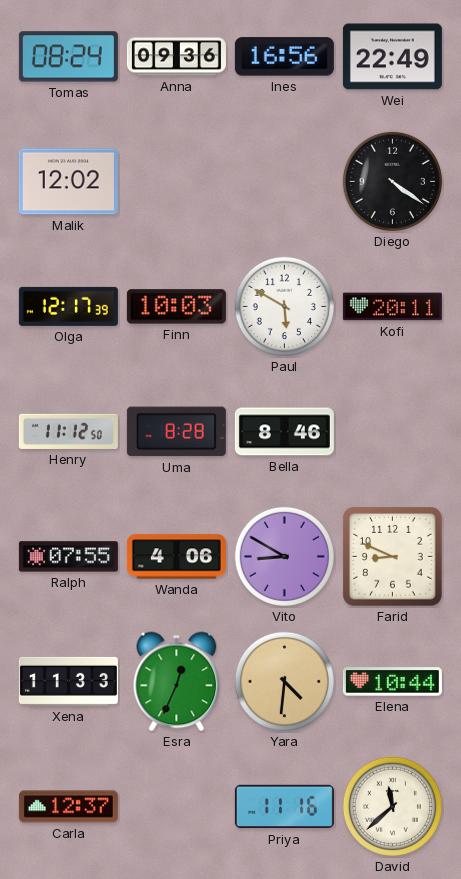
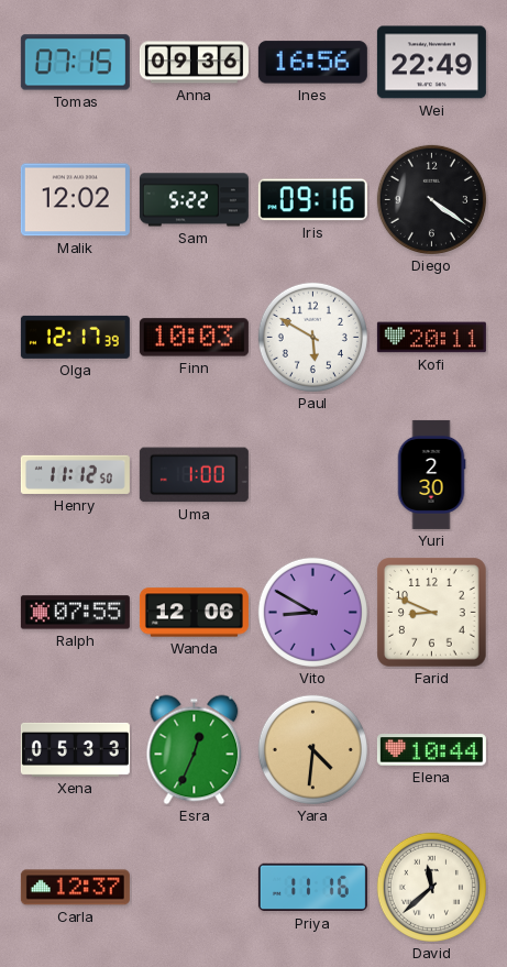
Tomas: 08:24 -> 07:15 (75, 63)
Sam: none -> 5:22 (194, 200)
Iris: none -> 09:16 (312, 200)
Uma: 8:28 -> 1:00 (194, 475)
Bella: 8:46 -> none (284, 432)
Yuri: none -> 2:30 (431, 474)
Wanda: 4:06 -> 12:06 (194, 613)
Xena: 11:33 -> 05:33 (75, 749)
